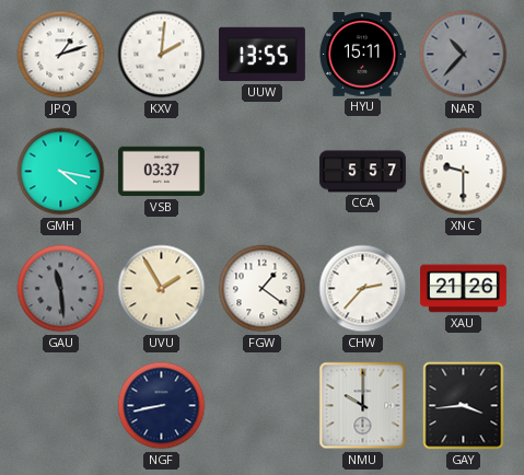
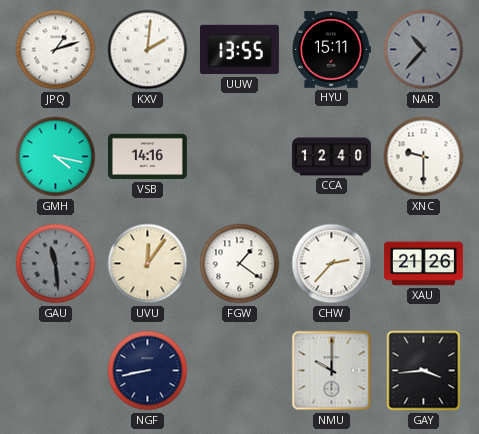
VSB: 03:37 -> 14:16 (147, 157)
CCA: 5:57 -> 12:40 (331, 157)
UVU: 1:55 -> 12:06 (148, 264)
